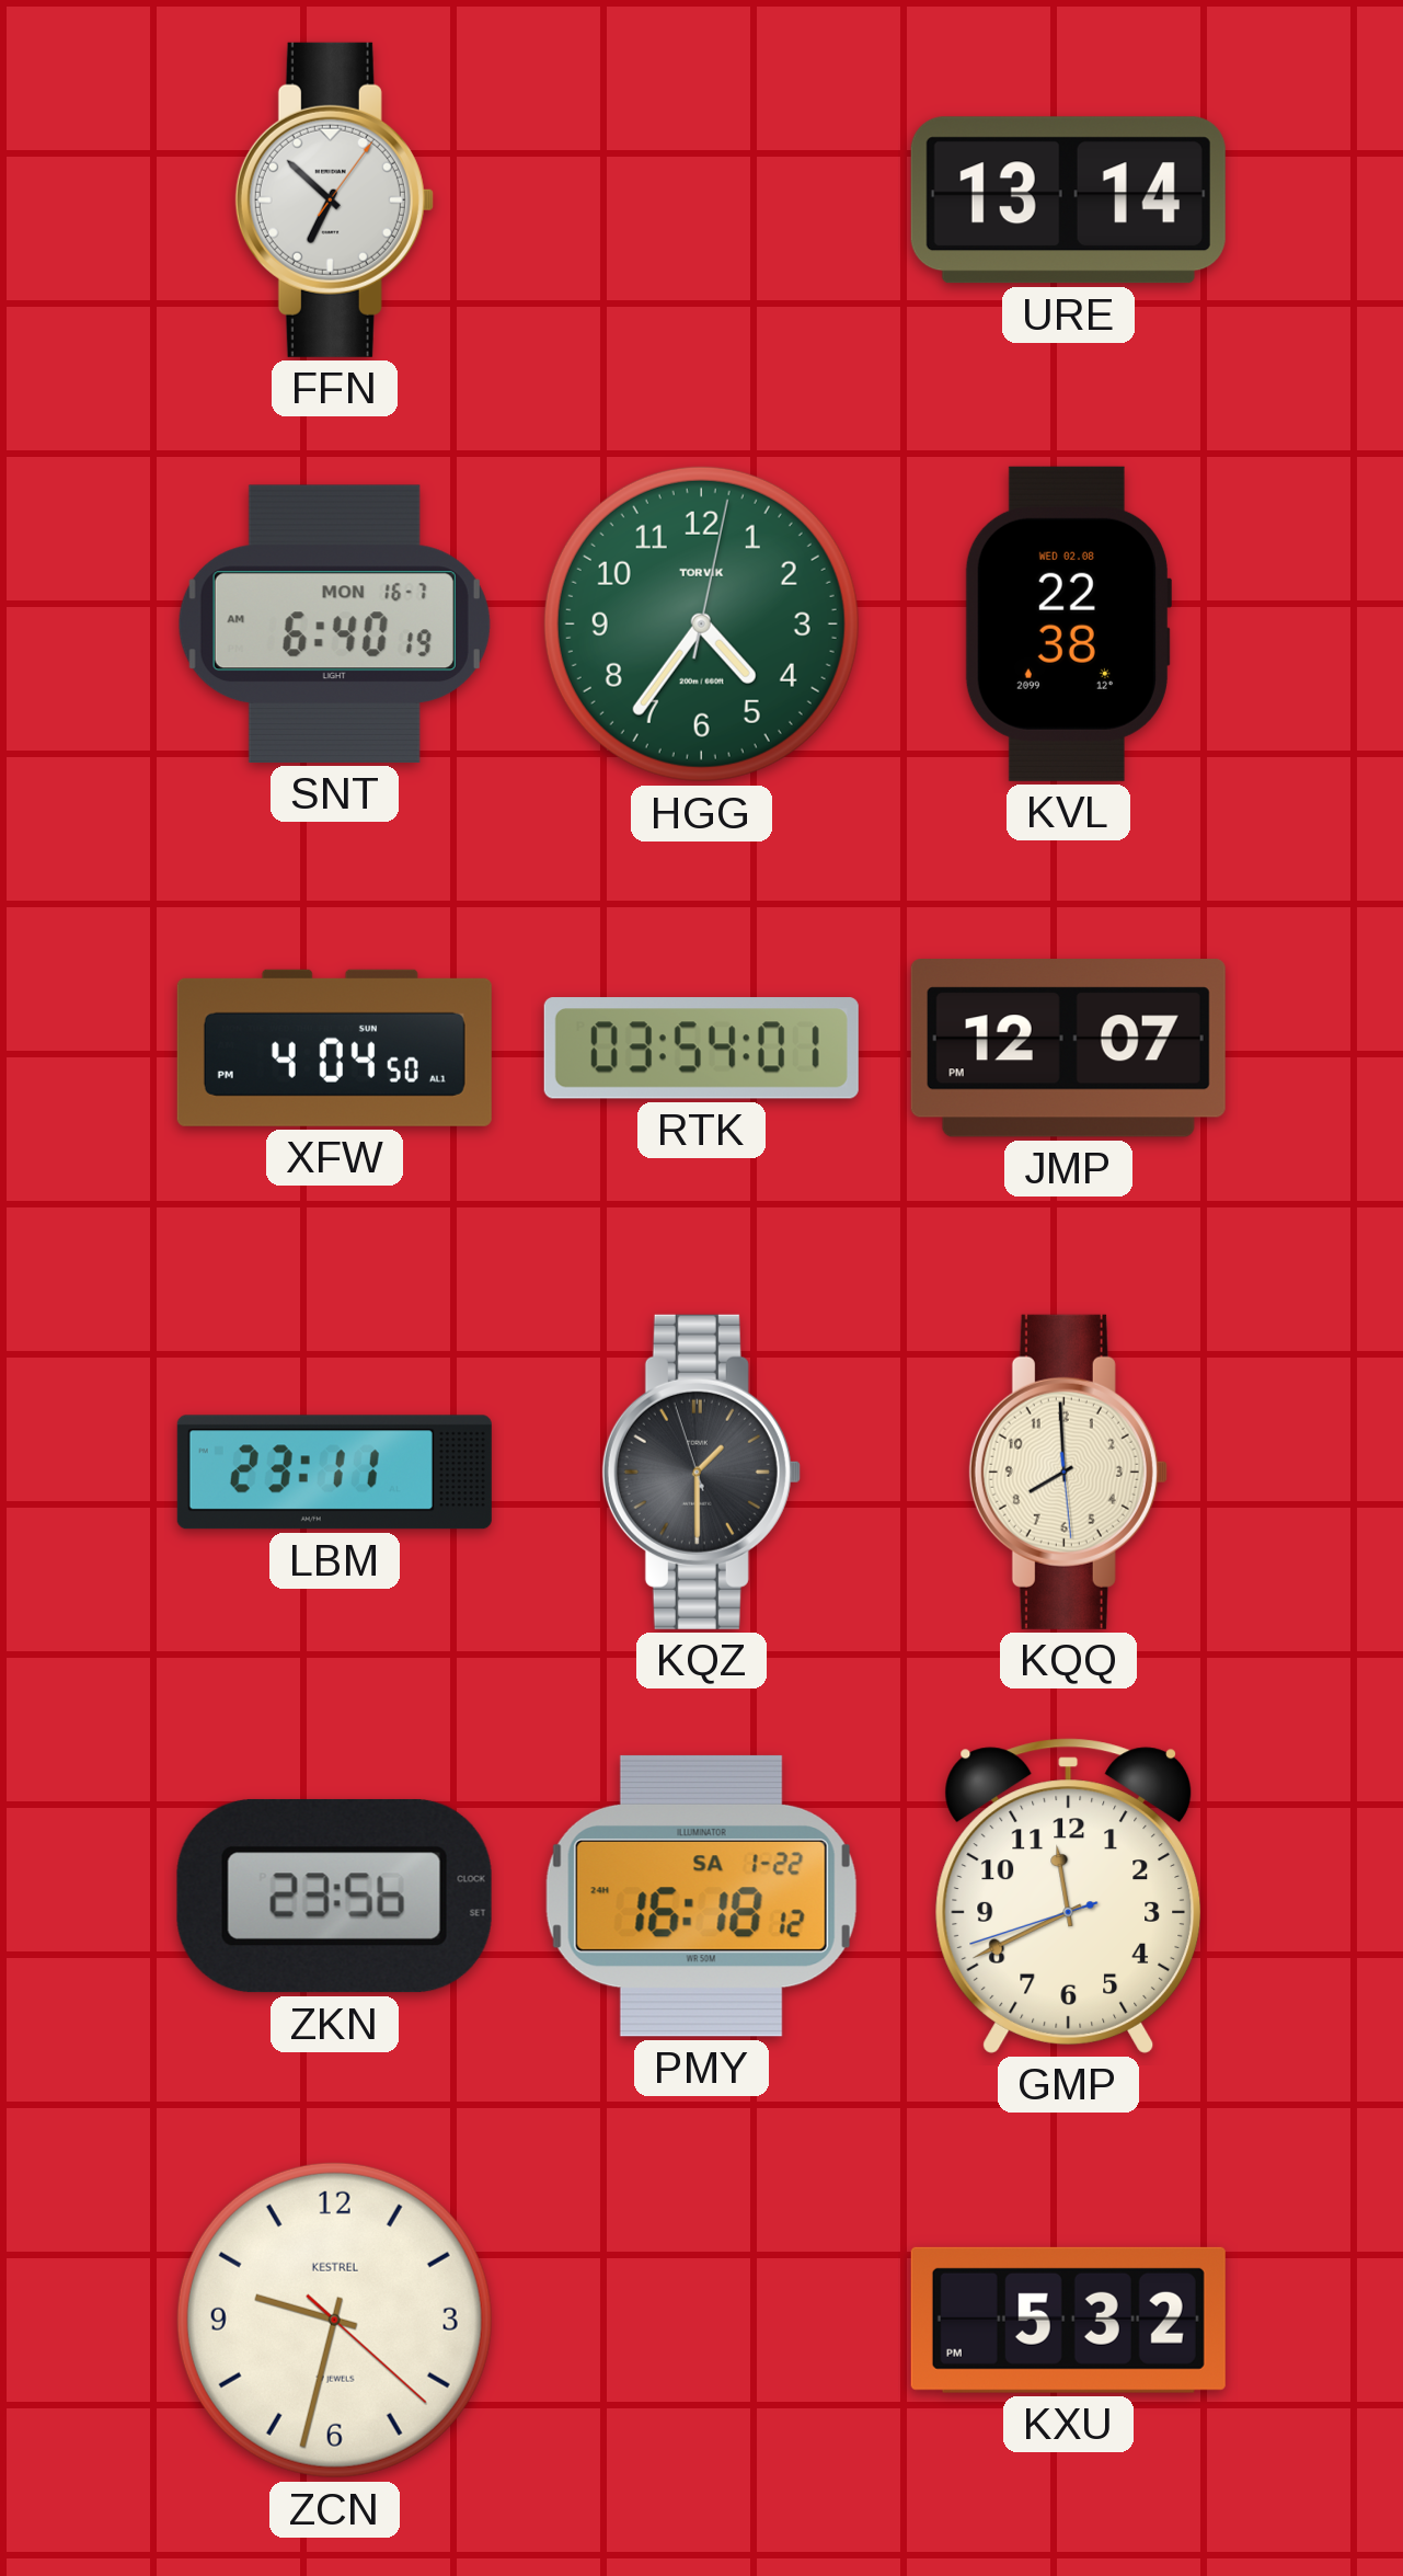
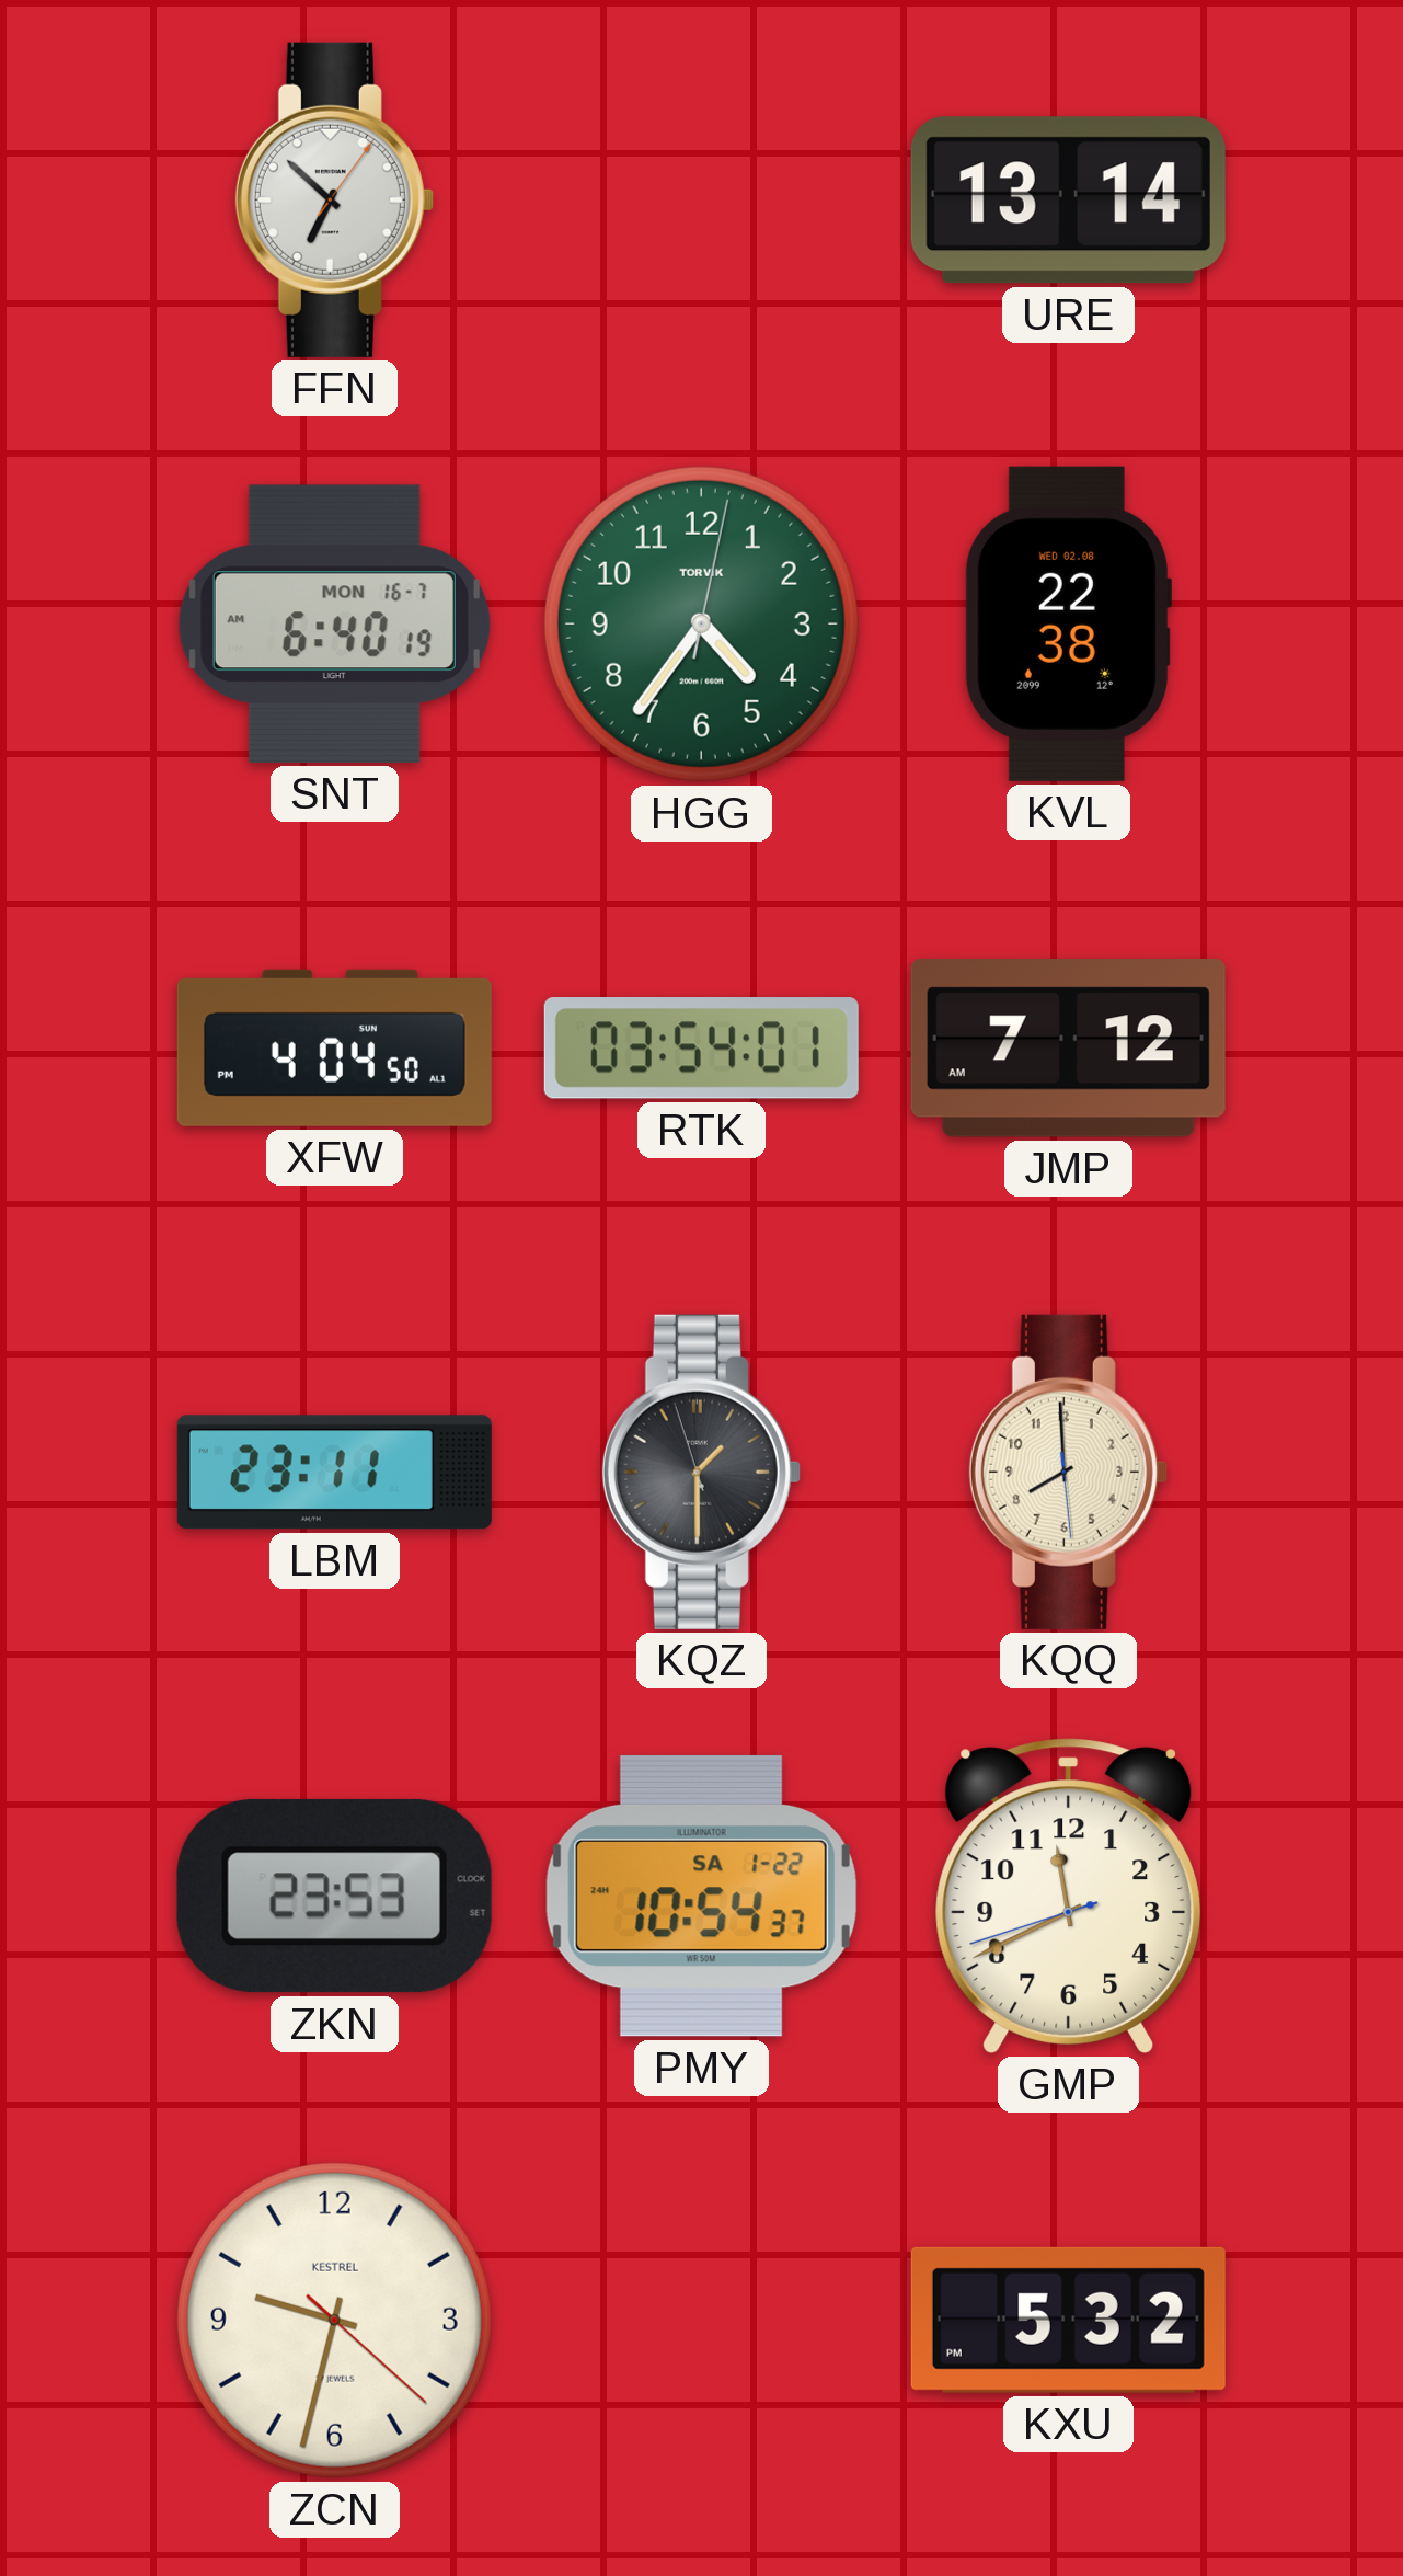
JMP: 12:07 -> 7:12 (1068, 1049)
ZKN: 23:56 -> 23:53 (334, 1896)
PMY: 16:18 -> 10:54 (701, 1896)
